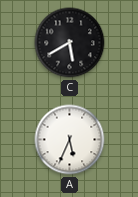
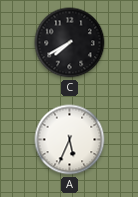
C: 5:40 -> 7:40 (70, 43)
